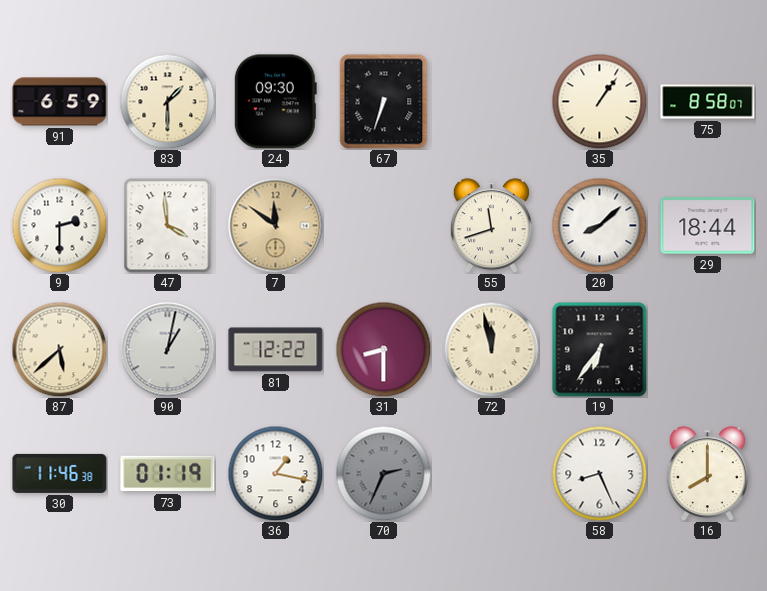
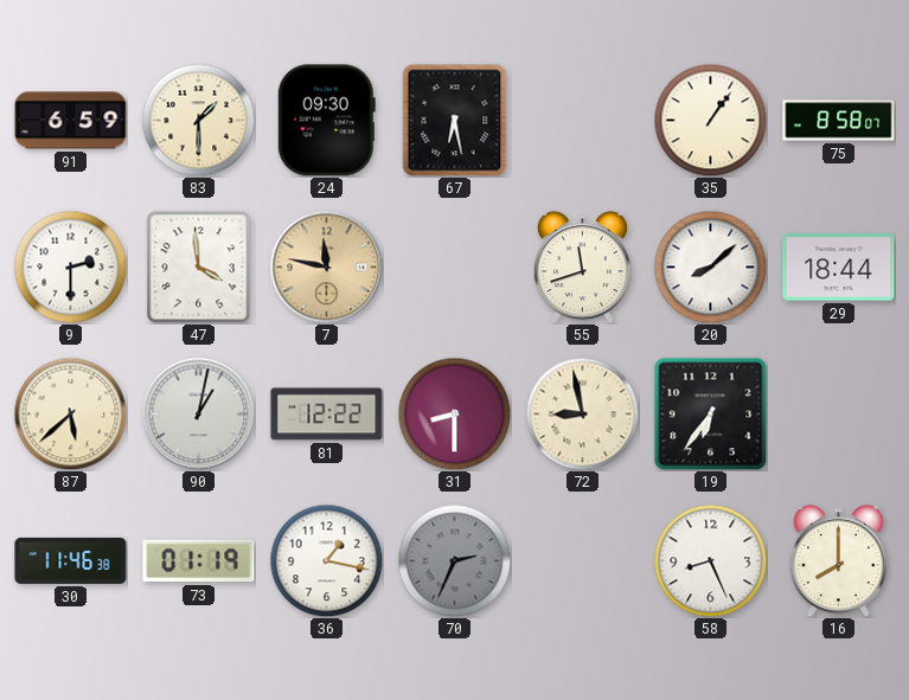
67: 6:33 -> 6:28 (455, 120)
7: 11:51 -> 11:47 (326, 266)
72: 11:58 -> 8:58 (582, 413)
